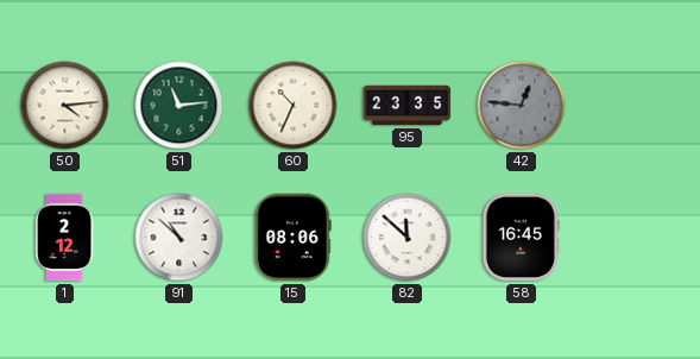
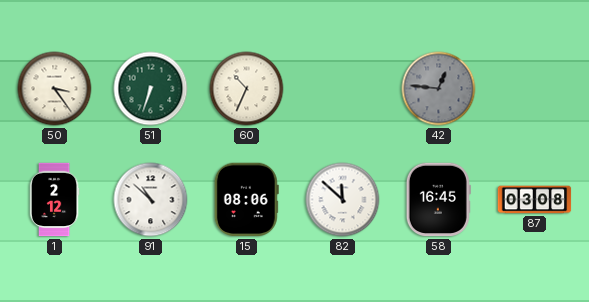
50: 4:14 -> 3:24 (55, 89)
51: 11:14 -> 6:33 (151, 89)
95: 23:35 -> none (408, 106)
87: none -> 03:08 (535, 200)
